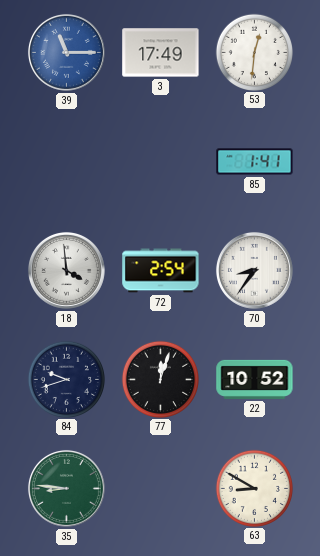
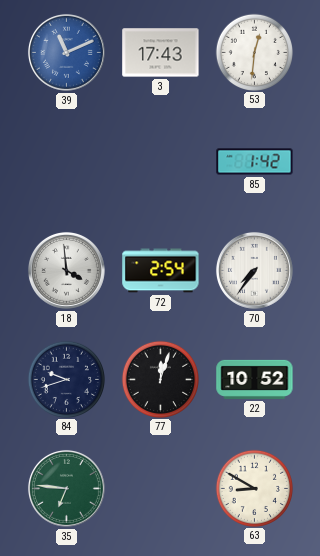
39: 11:15 -> 11:11 (66, 52)
3: 17:49 -> 17:43 (161, 53)
85: 1:41 -> 1:42 (255, 162)
70: 8:36 -> 7:36 (254, 270)
35: 8:46 -> 6:46 (66, 488)
